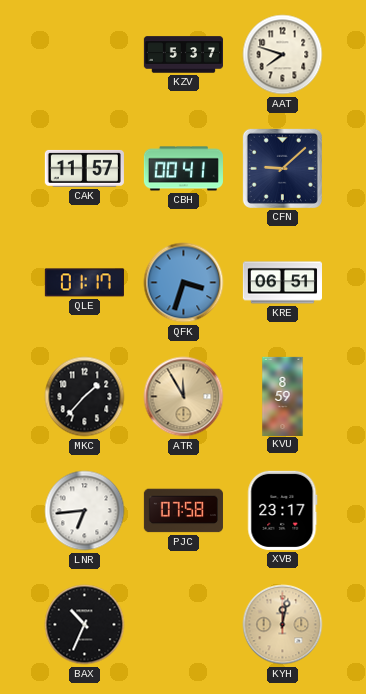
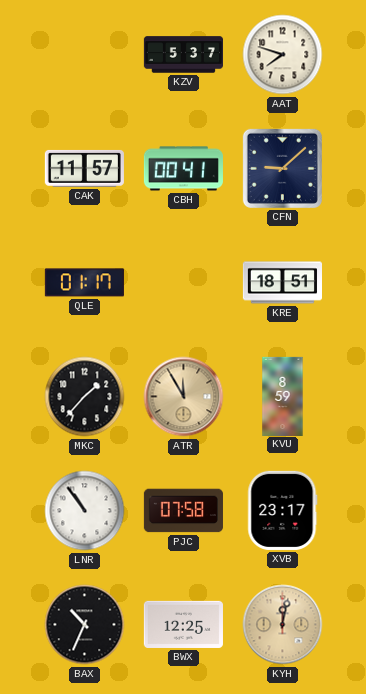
QFK: 3:33 -> none (184, 283)
KRE: 06:51 -> 18:51 (282, 283)
LNR: 6:44 -> 10:54 (85, 511)
BWX: none -> 12:25 (183, 624)
